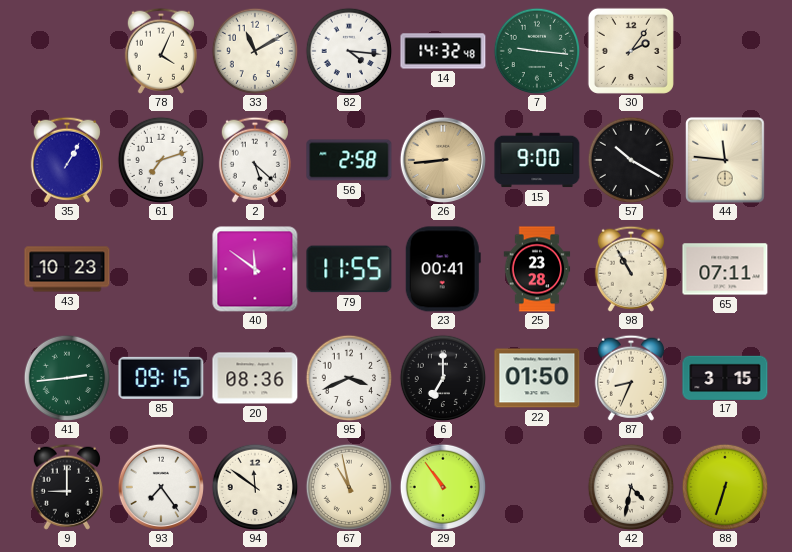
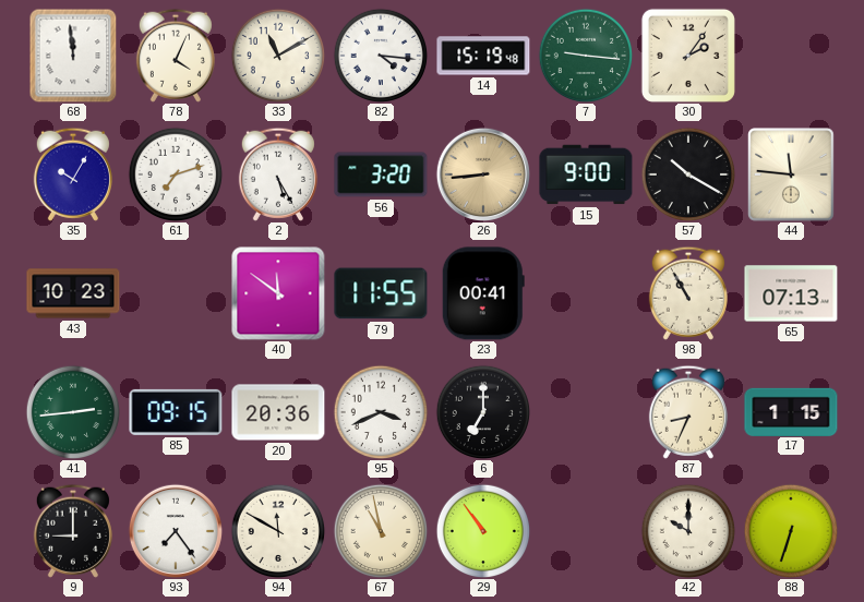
68: none -> 11:59 (73, 56)
14: 14:32 -> 15:19 (483, 56)
35: 1:05 -> 10:05 (73, 174)
2: 5:22 -> 5:25 (278, 174)
56: 2:58 -> 3:20 (381, 174)
25: 23:28 -> none (537, 269)
65: 07:11 -> 07:13 (791, 293)
20: 08:36 -> 20:36 (278, 412)
22: 01:50 -> none (537, 378)
17: 3:15 -> 1:15 (791, 411)
94: 11:51 -> 11:50 (278, 531)
42: 4:32 -> 10:00 (688, 531)
